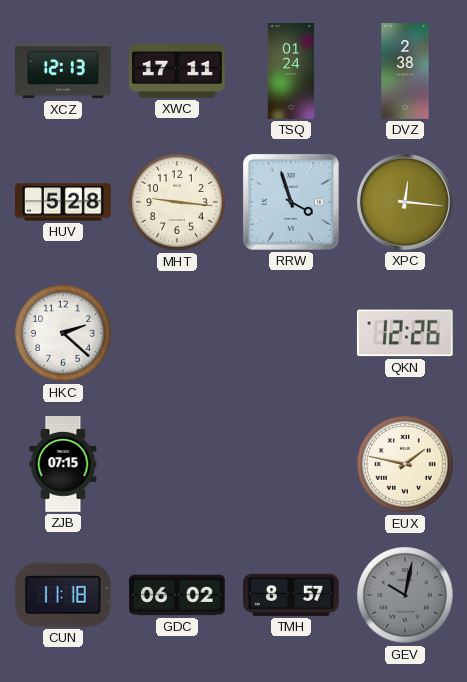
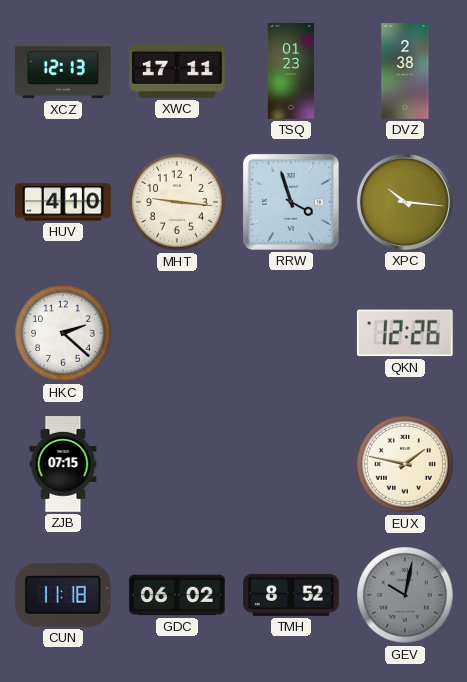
TSQ: 01:24 -> 01:23 (291, 71)
HUV: 5:28 -> 4:10 (64, 202)
XPC: 12:16 -> 10:16 (405, 202)
TMH: 8:57 -> 8:52 (292, 595)
